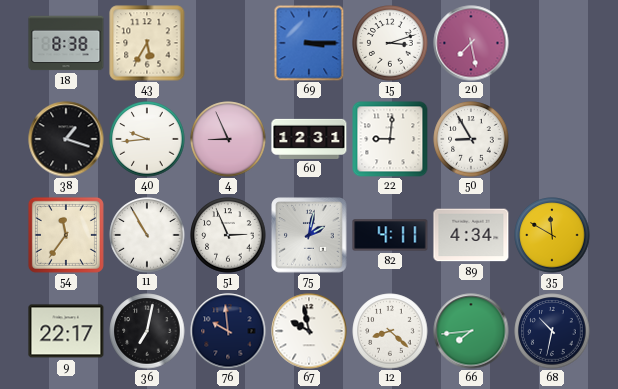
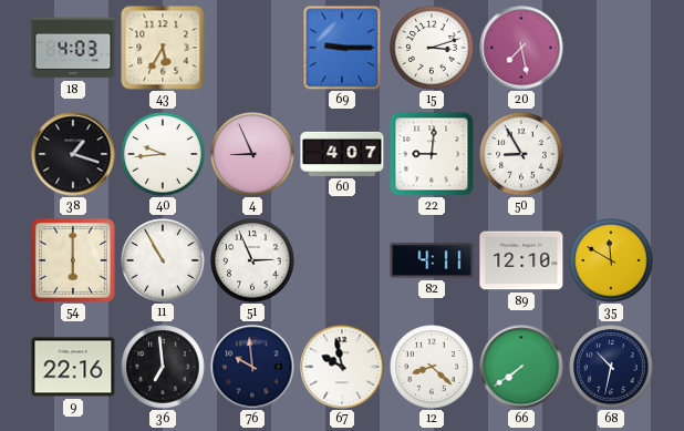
18: 8:38 -> 4:03 (73, 48)
69: 3:15 -> 9:15 (342, 48)
60: 12:31 -> 4:07 (342, 154)
54: 11:36 -> 6:00 (73, 260)
75: 2:02 -> none (309, 235)
89: 4:34 -> 12:10 (521, 260)
9: 22:17 -> 22:16 (73, 367)
36: 7:02 -> 6:59 (163, 367)
66: 7:44 -> 7:39 (521, 367)
